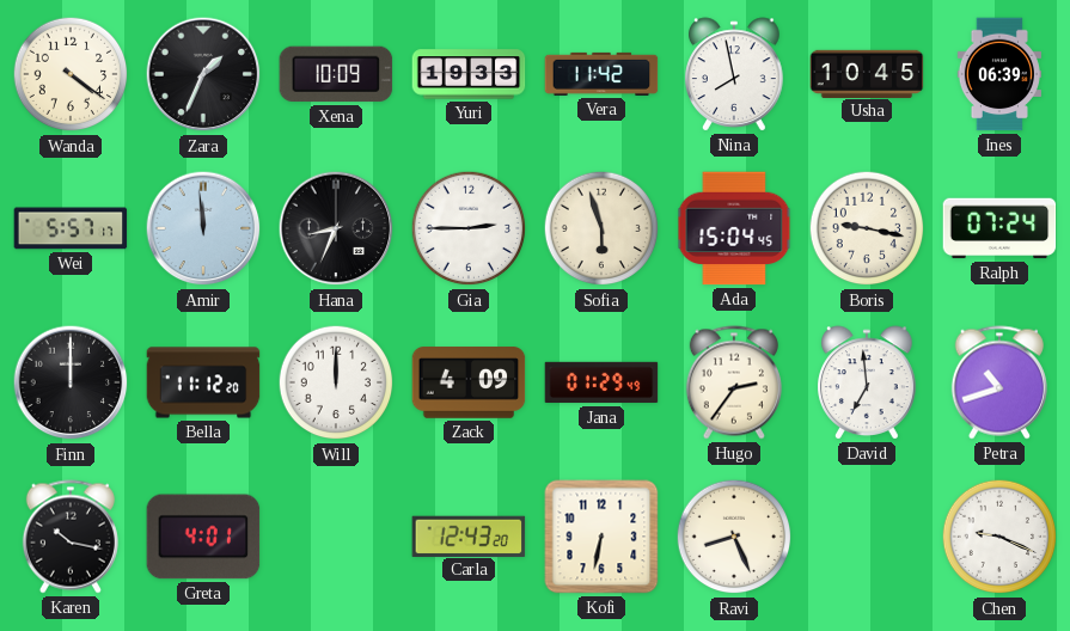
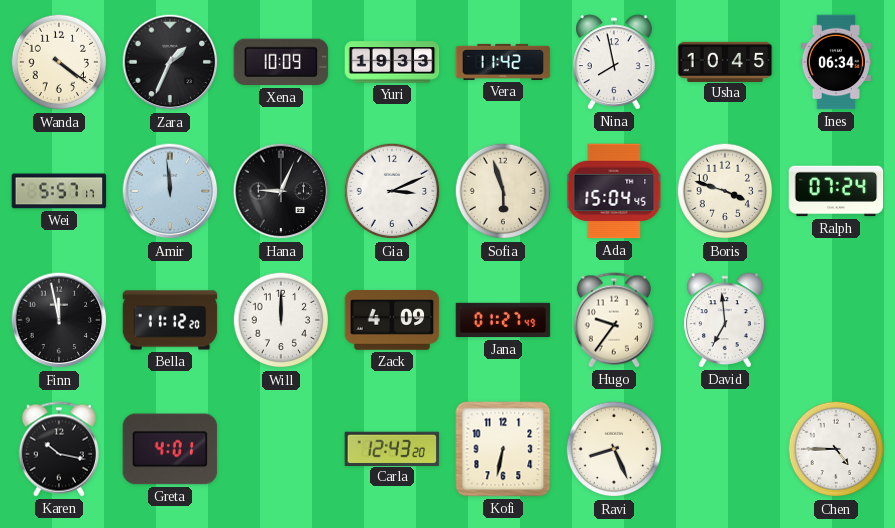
Ines: 06:39 -> 06:34 (836, 62)
Hana: 8:34 -> 9:04 (281, 191)
Gia: 2:45 -> 3:11 (392, 191)
Boris: 9:17 -> 3:48 (725, 191)
Finn: 12:00 -> 11:58 (59, 320)
Jana: 01:29 -> 01:27 (503, 320)
Hugo: 2:36 -> 9:36 (614, 320)
Petra: 10:42 -> none (999, 382)
Chen: 9:19 -> 4:45 (836, 449)
